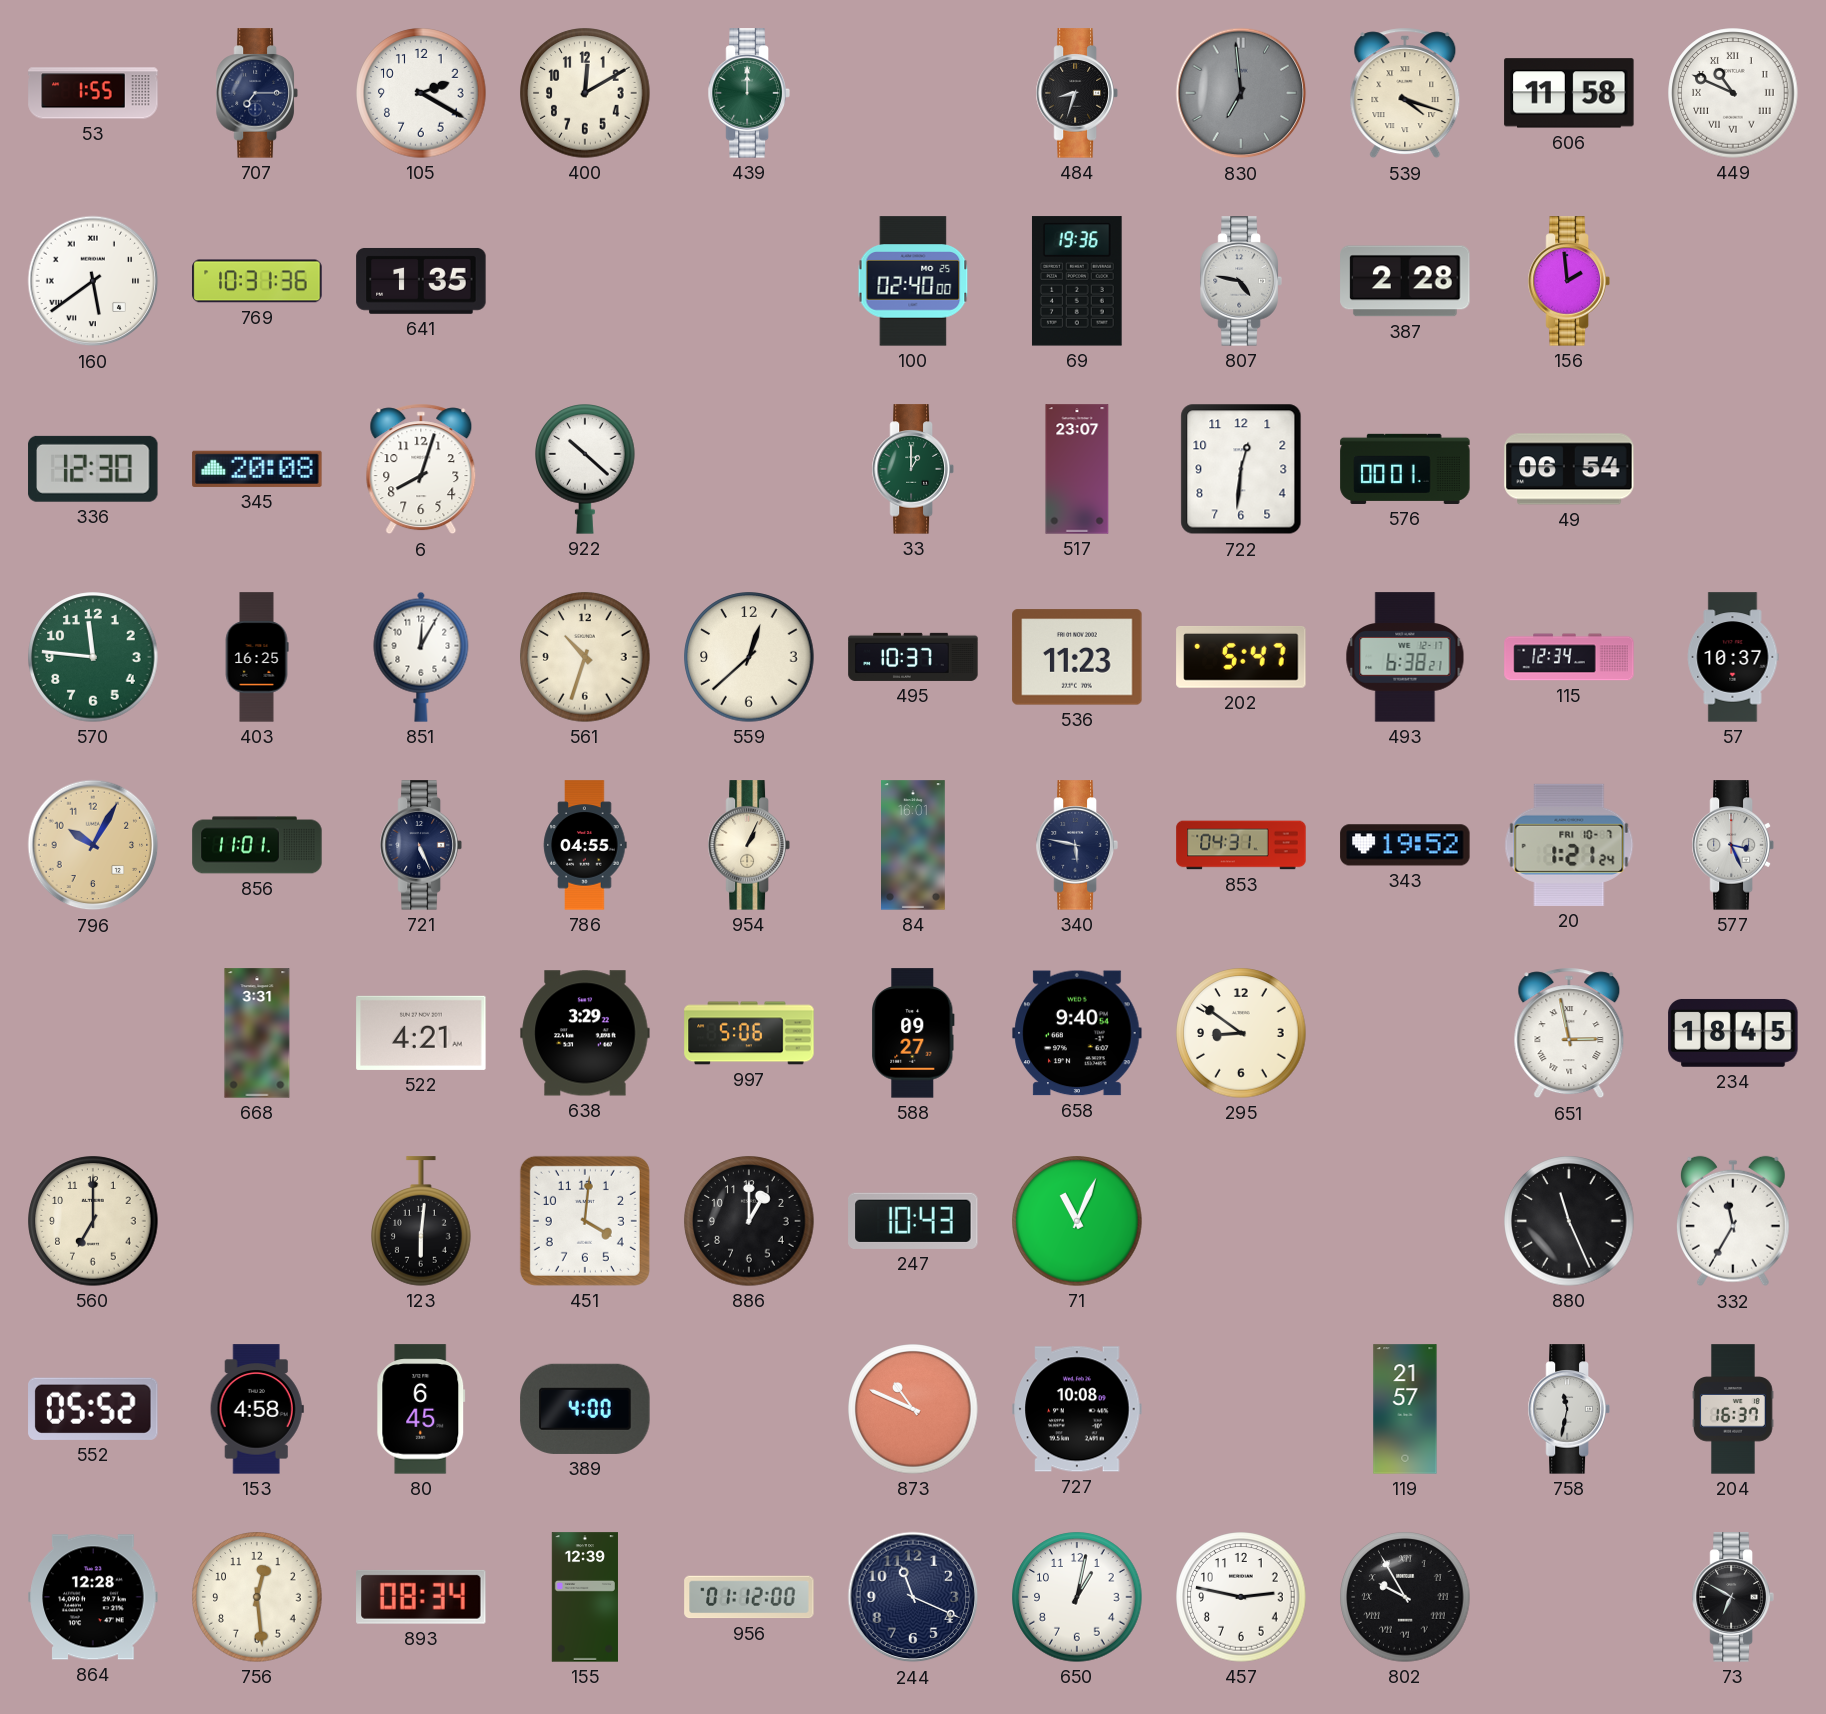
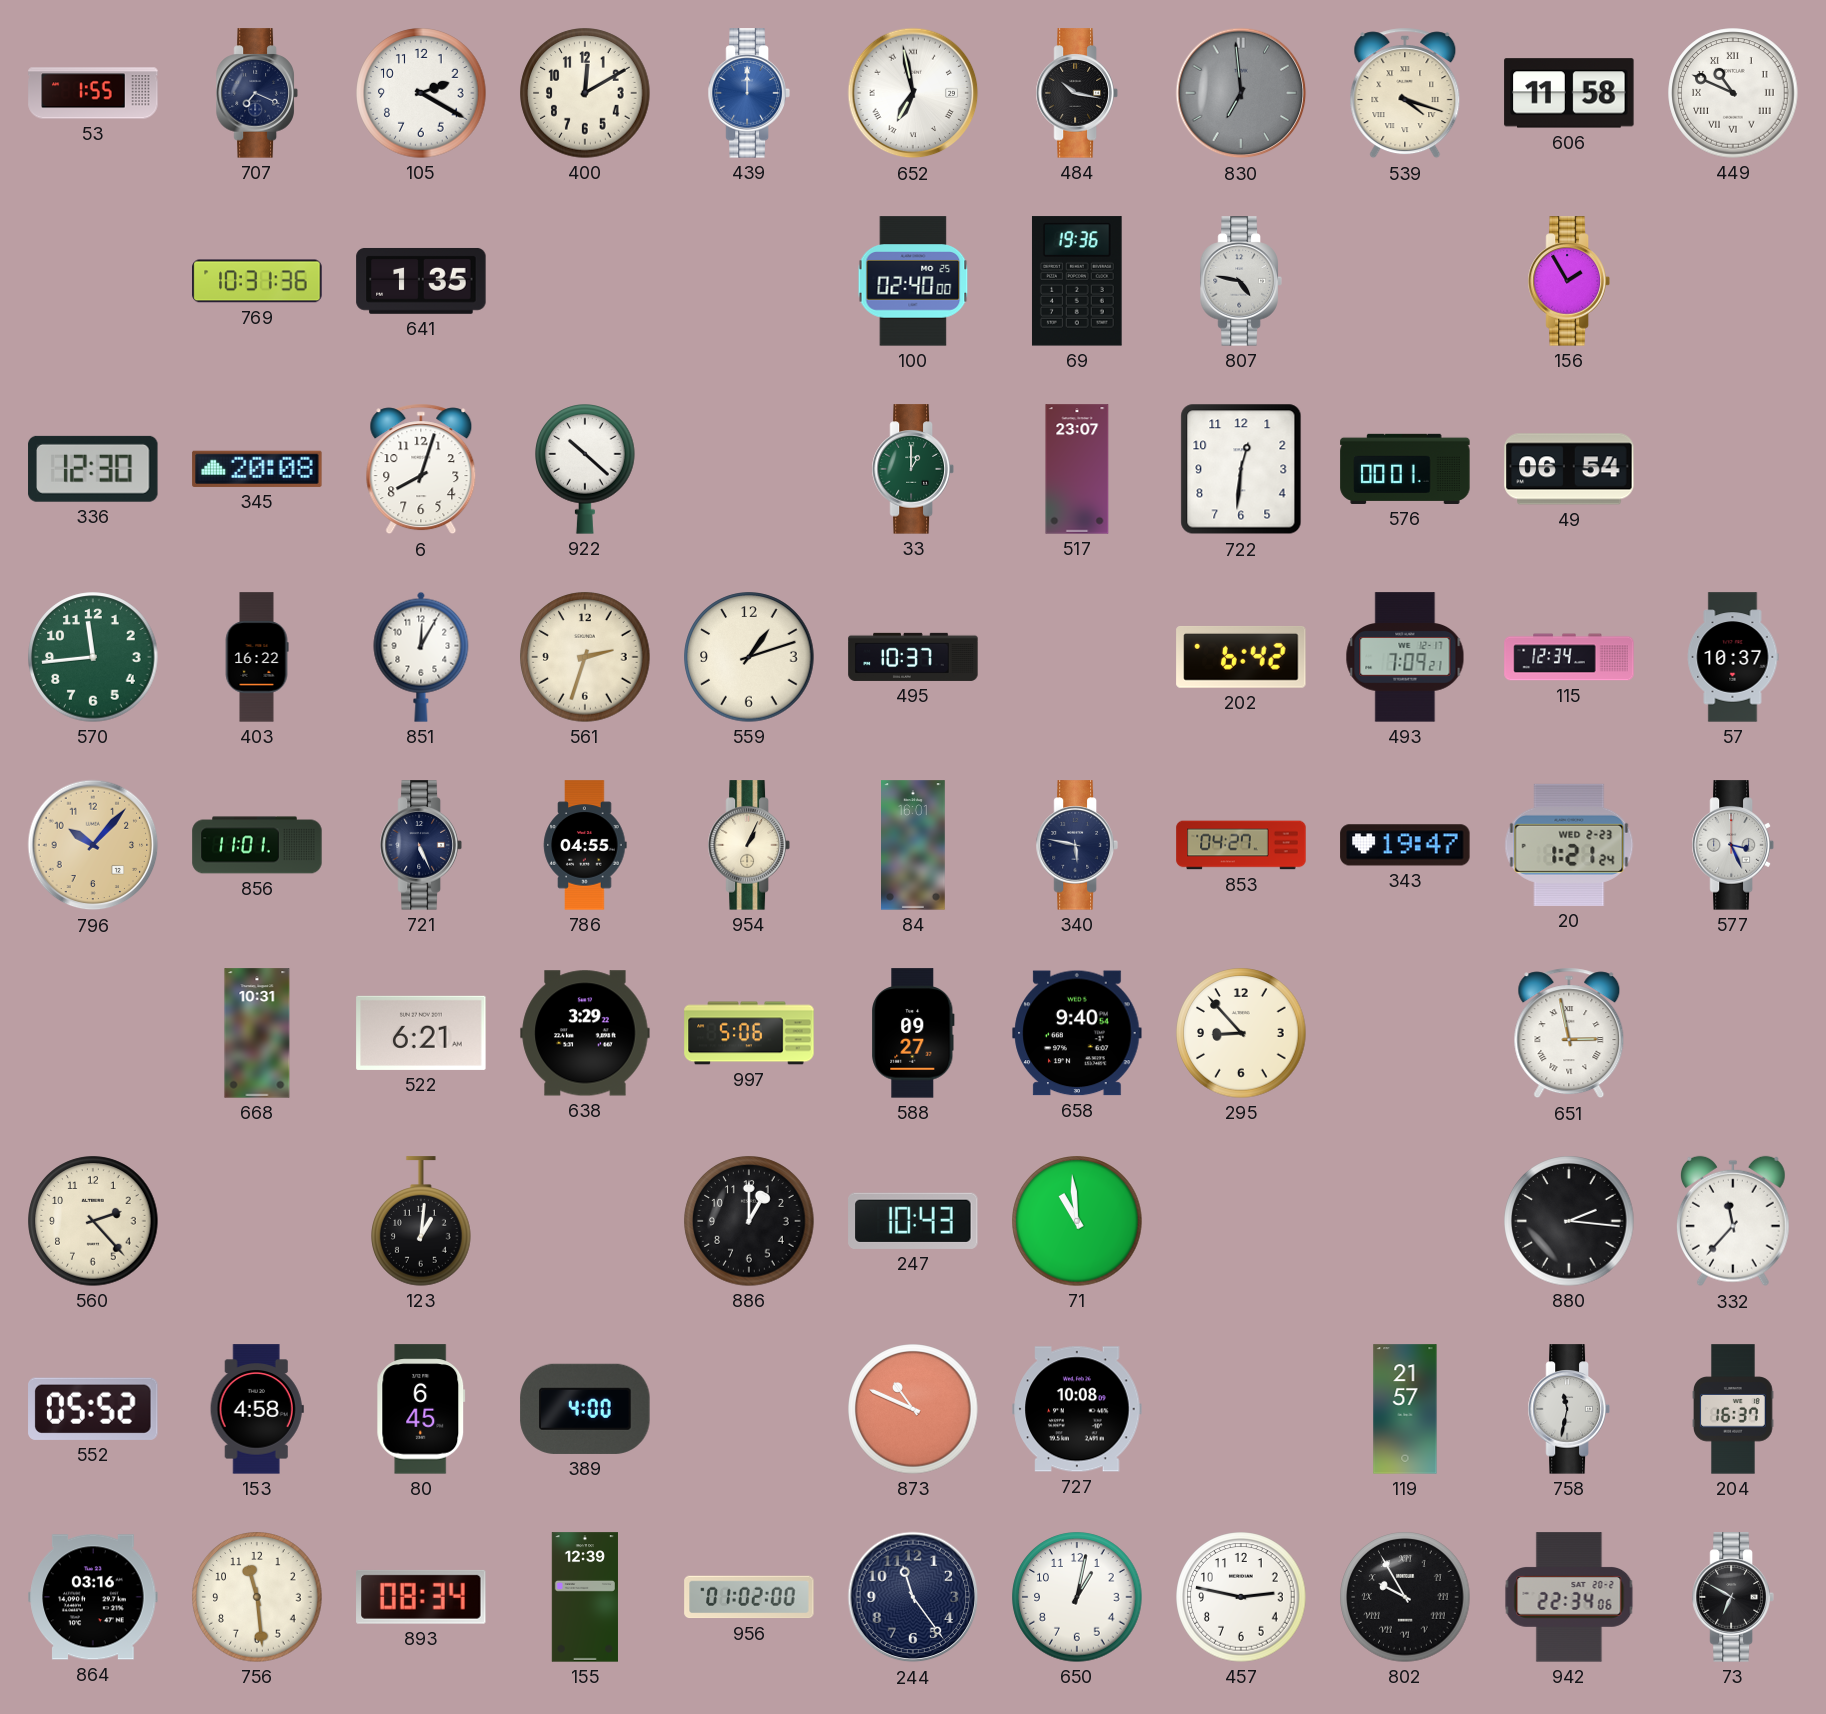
707: 7:15 -> 7:19 (257, 93)
439 dial: green -> blue (749, 93)
652: none -> 6:58 (913, 93)
484: 8:33 -> 10:17 (1077, 93)
160: 5:39 -> none (93, 281)
387: 2:28 -> none (1405, 281)
156: 1:59 -> 1:55 (1569, 281)
570: 11:46 -> 11:44 (93, 657)
403: 16:25 -> 16:22 (257, 657)
561: 10:33 -> 2:33 (585, 657)
559: 12:38 -> 1:12 (749, 657)
536: 11:23 -> none (1077, 657)
202: 5:47 -> 6:42 (1241, 657)
493: 6:38 -> 7:09 (1405, 657)
796: 10:05 -> 10:07 (93, 845)
853: 04:31 -> 04:27 (1241, 845)
343: 19:52 -> 19:47 (1405, 845)
20 date: FRI 10-7 -> WED 2-23 (1569, 845)
668: 3:31 -> 10:31 (257, 1033)
522: 4:21 -> 6:21 (421, 1033)
295: 8:51 -> 8:53 (1241, 1033)
234: 18:45 -> none (1733, 1033)
560: 7:00 -> 2:23 (93, 1221)
123: 6:01 -> 1:01 (421, 1221)
451: 4:01 -> none (585, 1221)
71: 11:04 -> 10:59 (1077, 1221)
880: 11:26 -> 2:16 (1569, 1221)
332: 11:35 -> 11:37 (1733, 1221)
864: 12:28 -> 03:16 (93, 1597)
756: 12:29 -> 11:29 (257, 1597)
956: 01:12 -> 01:02 (749, 1597)
244: 11:19 -> 11:24 (913, 1597)
942: none -> 22:34 (1569, 1597)
